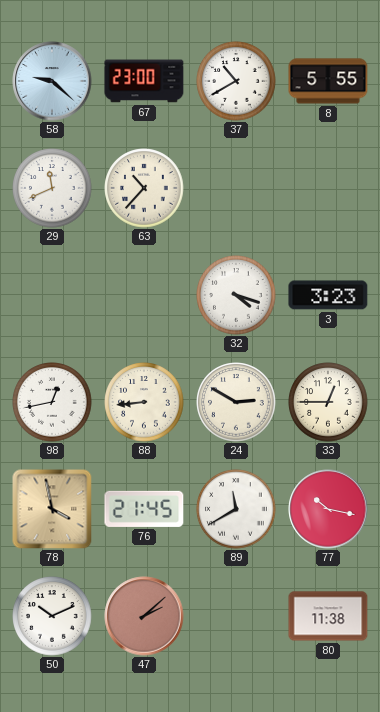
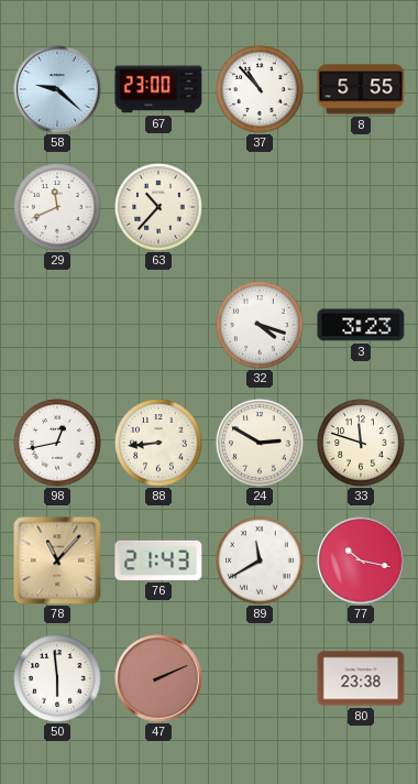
37: 10:40 -> 10:53 (260, 89)
33: 12:45 -> 11:48 (361, 443)
78: 3:58 -> 11:07 (57, 560)
76: 21:45 -> 21:43 (158, 560)
50: 10:11 -> 5:59 (57, 678)
47: 2:08 -> 2:11 (158, 678)
80: 11:38 -> 23:38 (361, 678)
